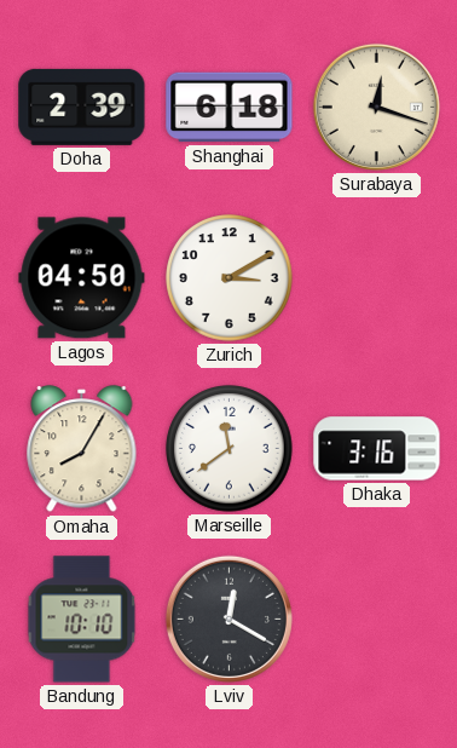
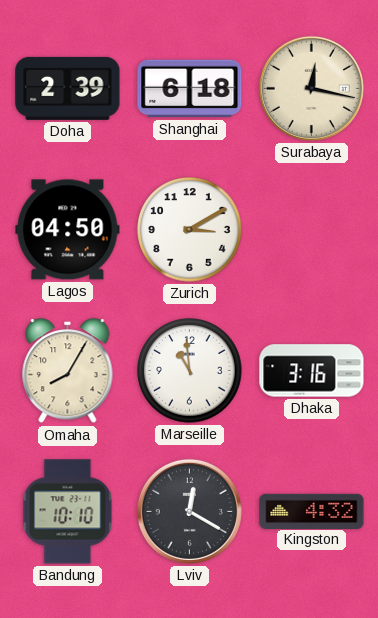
Surabaya: 12:18 -> 12:17 (311, 88)
Marseille: 11:39 -> 10:59 (190, 371)
Kingston: none -> 4:32 (312, 511)
